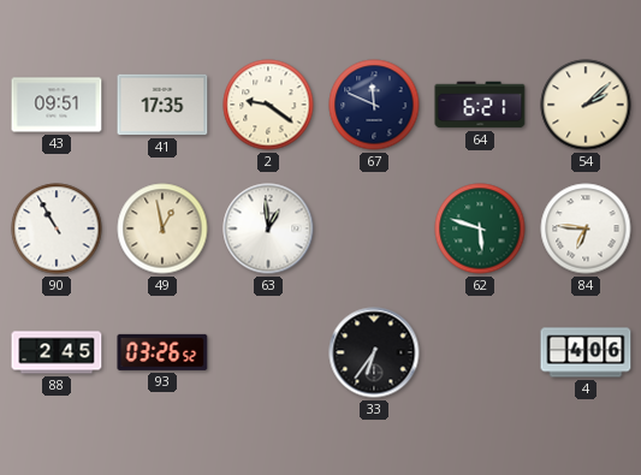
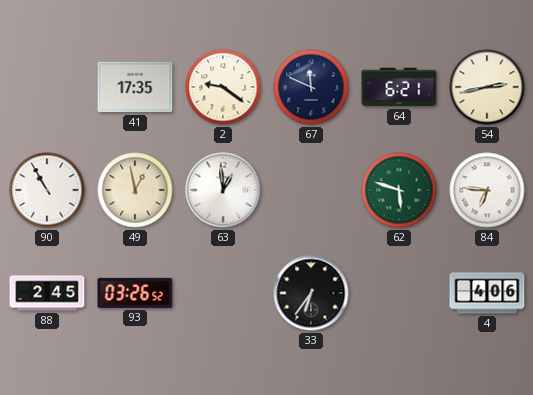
43: 09:51 -> none (57, 105)
54: 2:08 -> 2:43 (487, 87)
